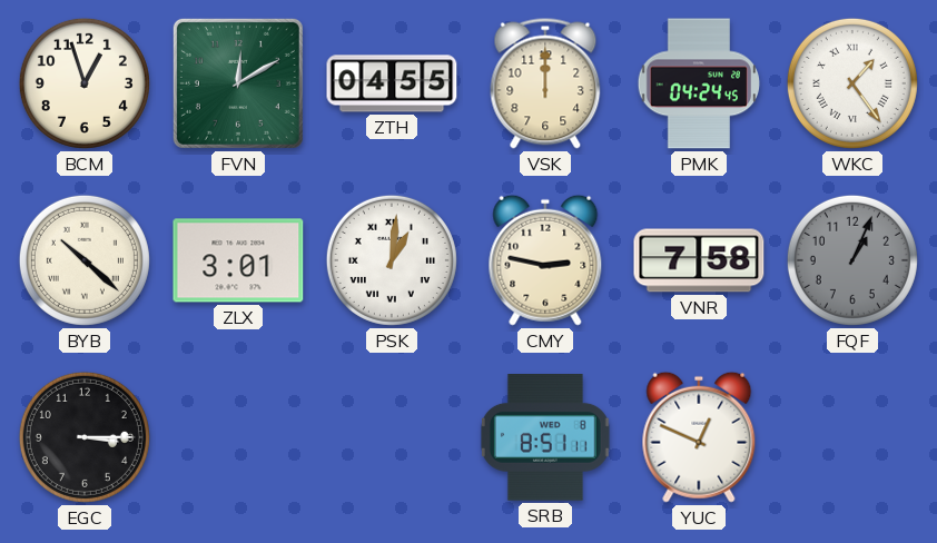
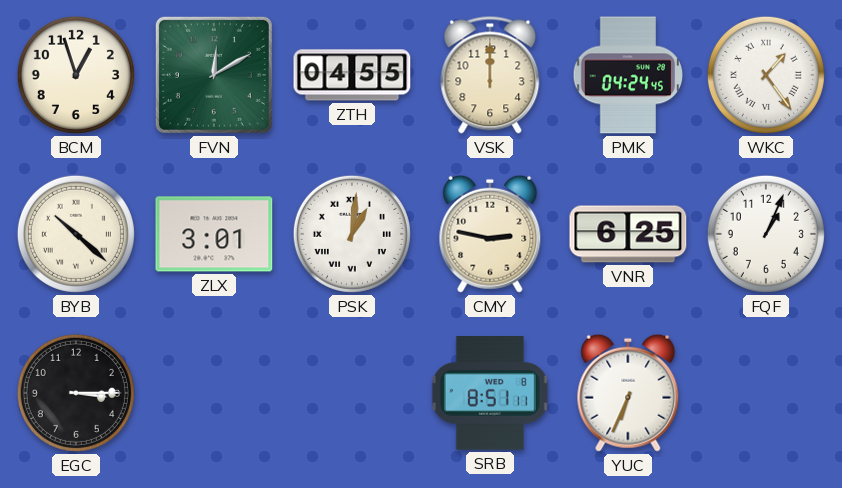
VNR: 7:58 -> 6:25 (628, 234)
FQF dial: grey -> white (766, 234)
YUC: 12:49 -> 6:34 (628, 393)
